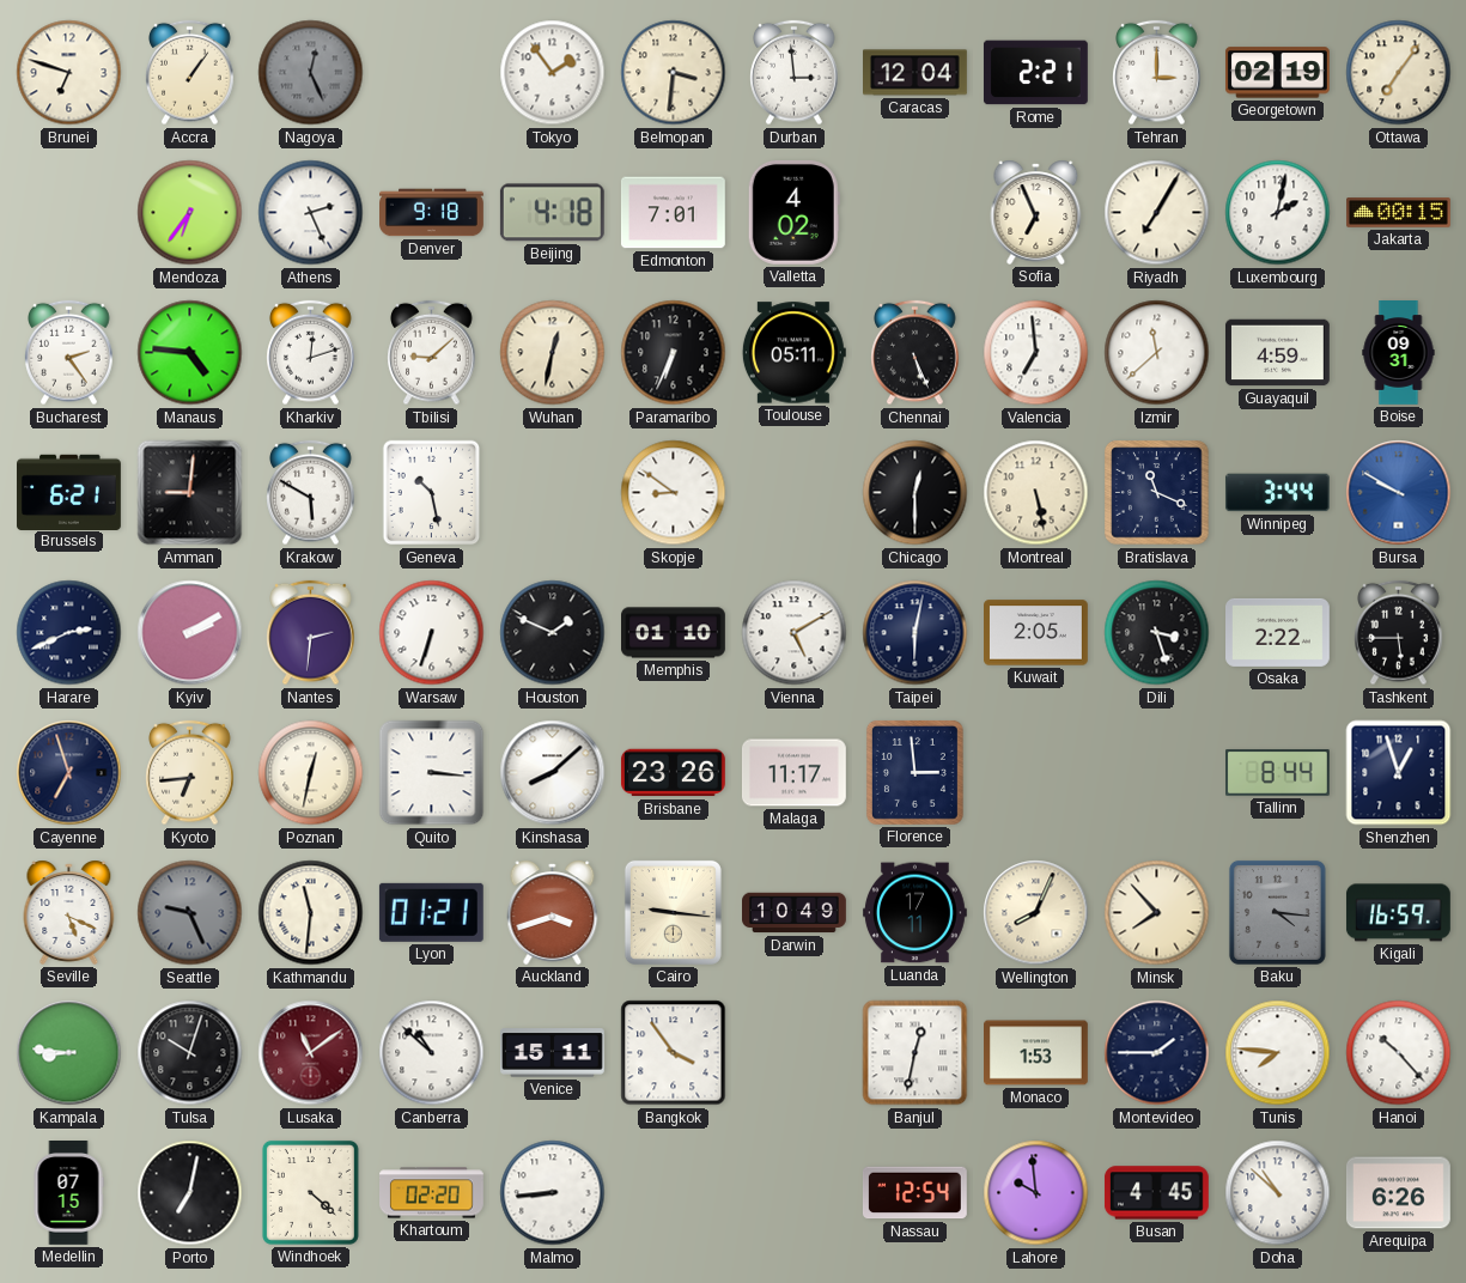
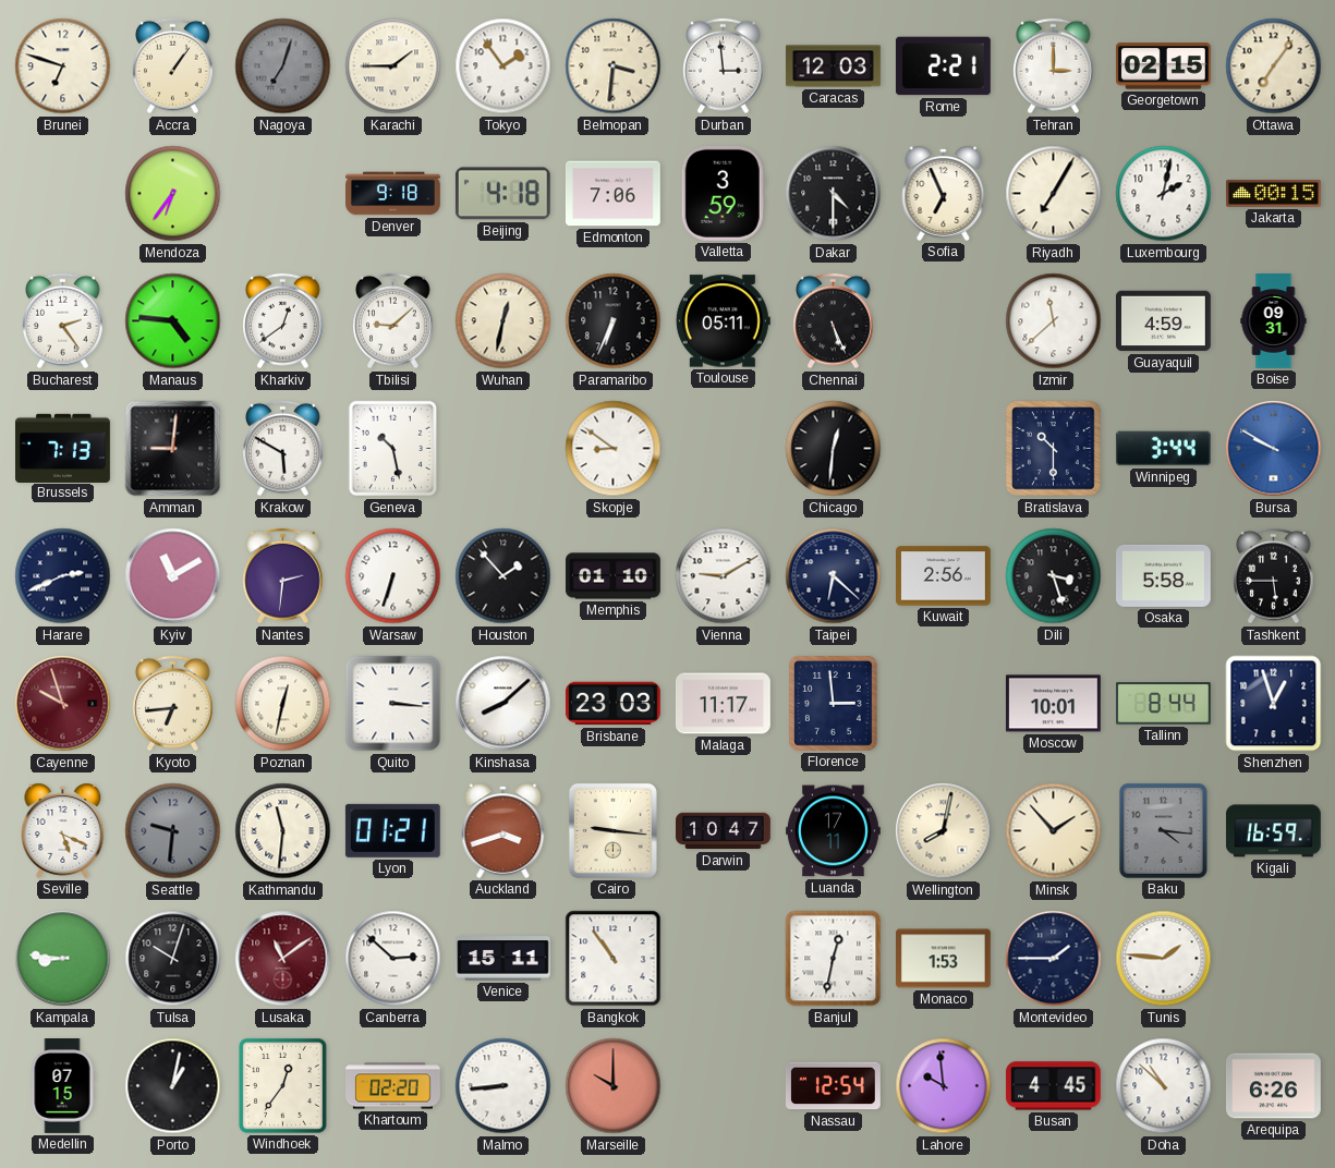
Nagoya: 12:26 -> 7:03 (283, 66)
Karachi: none -> 1:45 (393, 66)
Caracas: 12:04 -> 12:03 (834, 66)
Georgetown: 02:19 -> 02:15 (1163, 66)
Athens: 2:26 -> none (311, 213)
Edmonton: 7:01 -> 7:06 (612, 194)
Valletta: 4:02 -> 3:59 (723, 193)
Dakar: none -> 4:30 (834, 194)
Kharkiv: 12:12 -> 12:39 (283, 321)
Valencia: 6:59 -> none (1036, 353)
Brussels: 6:21 -> 7:13 (63, 448)
Chicago: 12:30 -> 12:31 (834, 449)
Montreal: 5:28 -> none (1036, 493)
Bratislava: 11:19 -> 10:30 (1054, 449)
Kyiv: 2:10 -> 11:10 (173, 576)
Houston: 1:49 -> 1:53 (503, 576)
Vienna: 5:10 -> 9:10 (724, 576)
Taipei: 6:02 -> 6:22 (834, 576)
Kuwait: 2:05 -> 2:56 (944, 576)
Osaka: 2:22 -> 5:58 (1164, 575)
Cayenne: 6:57 -> 9:57 (63, 704)
Cayenne dial: navy -> burgundy (63, 704)
Brisbane: 23:26 -> 23:03 (612, 704)
Moscow: none -> 10:01 (1053, 704)
Seattle: 9:26 -> 9:31 (173, 831)
Darwin: 10:49 -> 10:47 (724, 831)
Wellington: 8:04 -> 8:02 (944, 831)
Minsk: 7:53 -> 1:53 (1054, 831)
Canberra: 10:52 -> 2:52 (393, 959)
Bangkok: 3:54 -> 10:54 (614, 959)
Tunis: 7:46 -> 1:46 (1164, 959)
Hanoi: 10:23 -> none (1399, 1053)
Porto: 7:02 -> 1:02 (173, 1086)
Windhoek: 4:22 -> 12:36 (282, 1085)
Marseille: none -> 10:00 (614, 1086)
